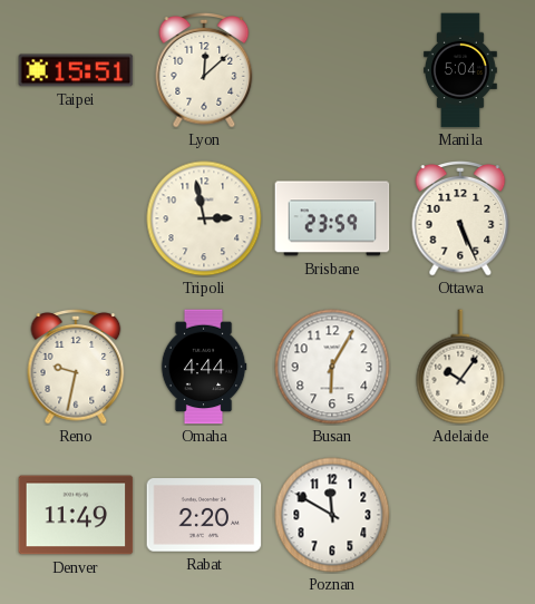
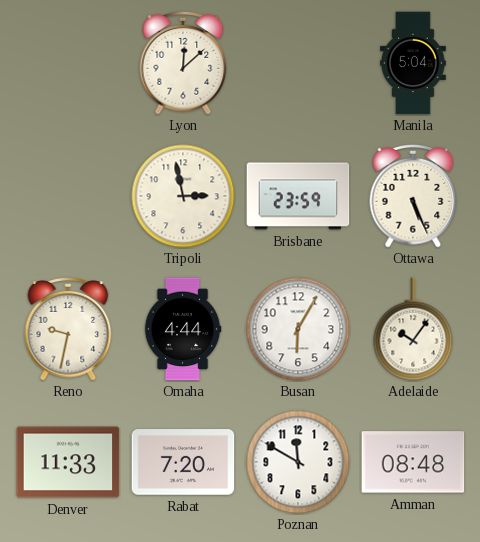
Taipei: 15:51 -> none (76, 70)
Denver: 11:49 -> 11:33 (68, 462)
Rabat: 2:20 -> 7:20 (183, 462)
Amman: none -> 08:48 (413, 462)
